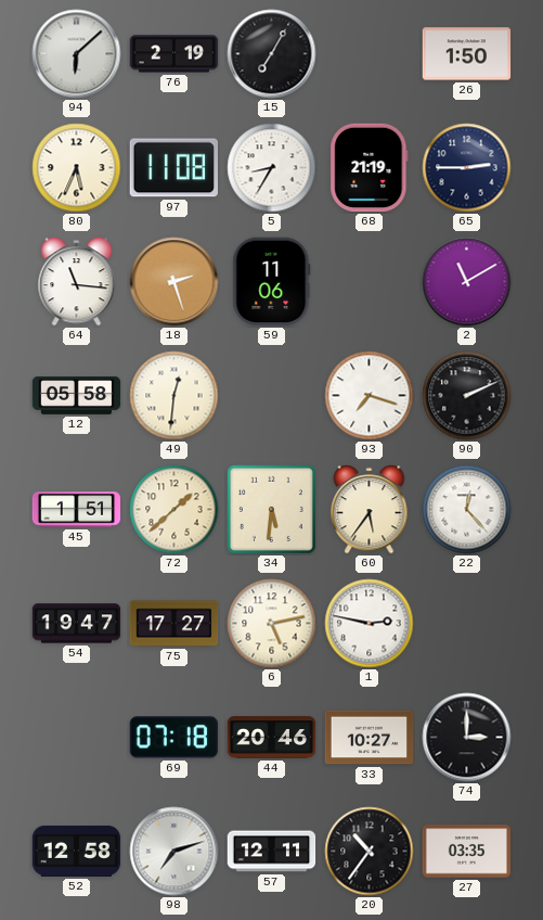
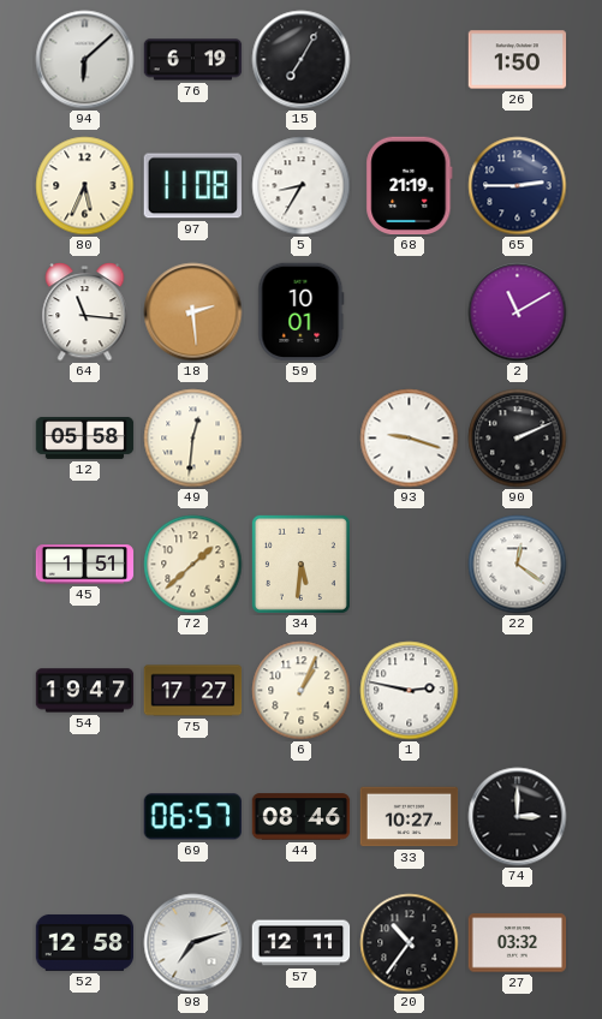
76: 2:19 -> 6:19 (193, 60)
18: 2:27 -> 2:29 (193, 312)
59: 11:06 -> 10:01 (302, 312)
93: 7:18 -> 9:18 (410, 439)
60: 5:36 -> none (370, 510)
22: 12:23 -> 12:21 (518, 565)
6: 5:13 -> 1:04 (302, 691)
69: 07:18 -> 06:57 (192, 817)
44: 20:46 -> 08:46 (302, 817)
27: 03:35 -> 03:32 (518, 943)
